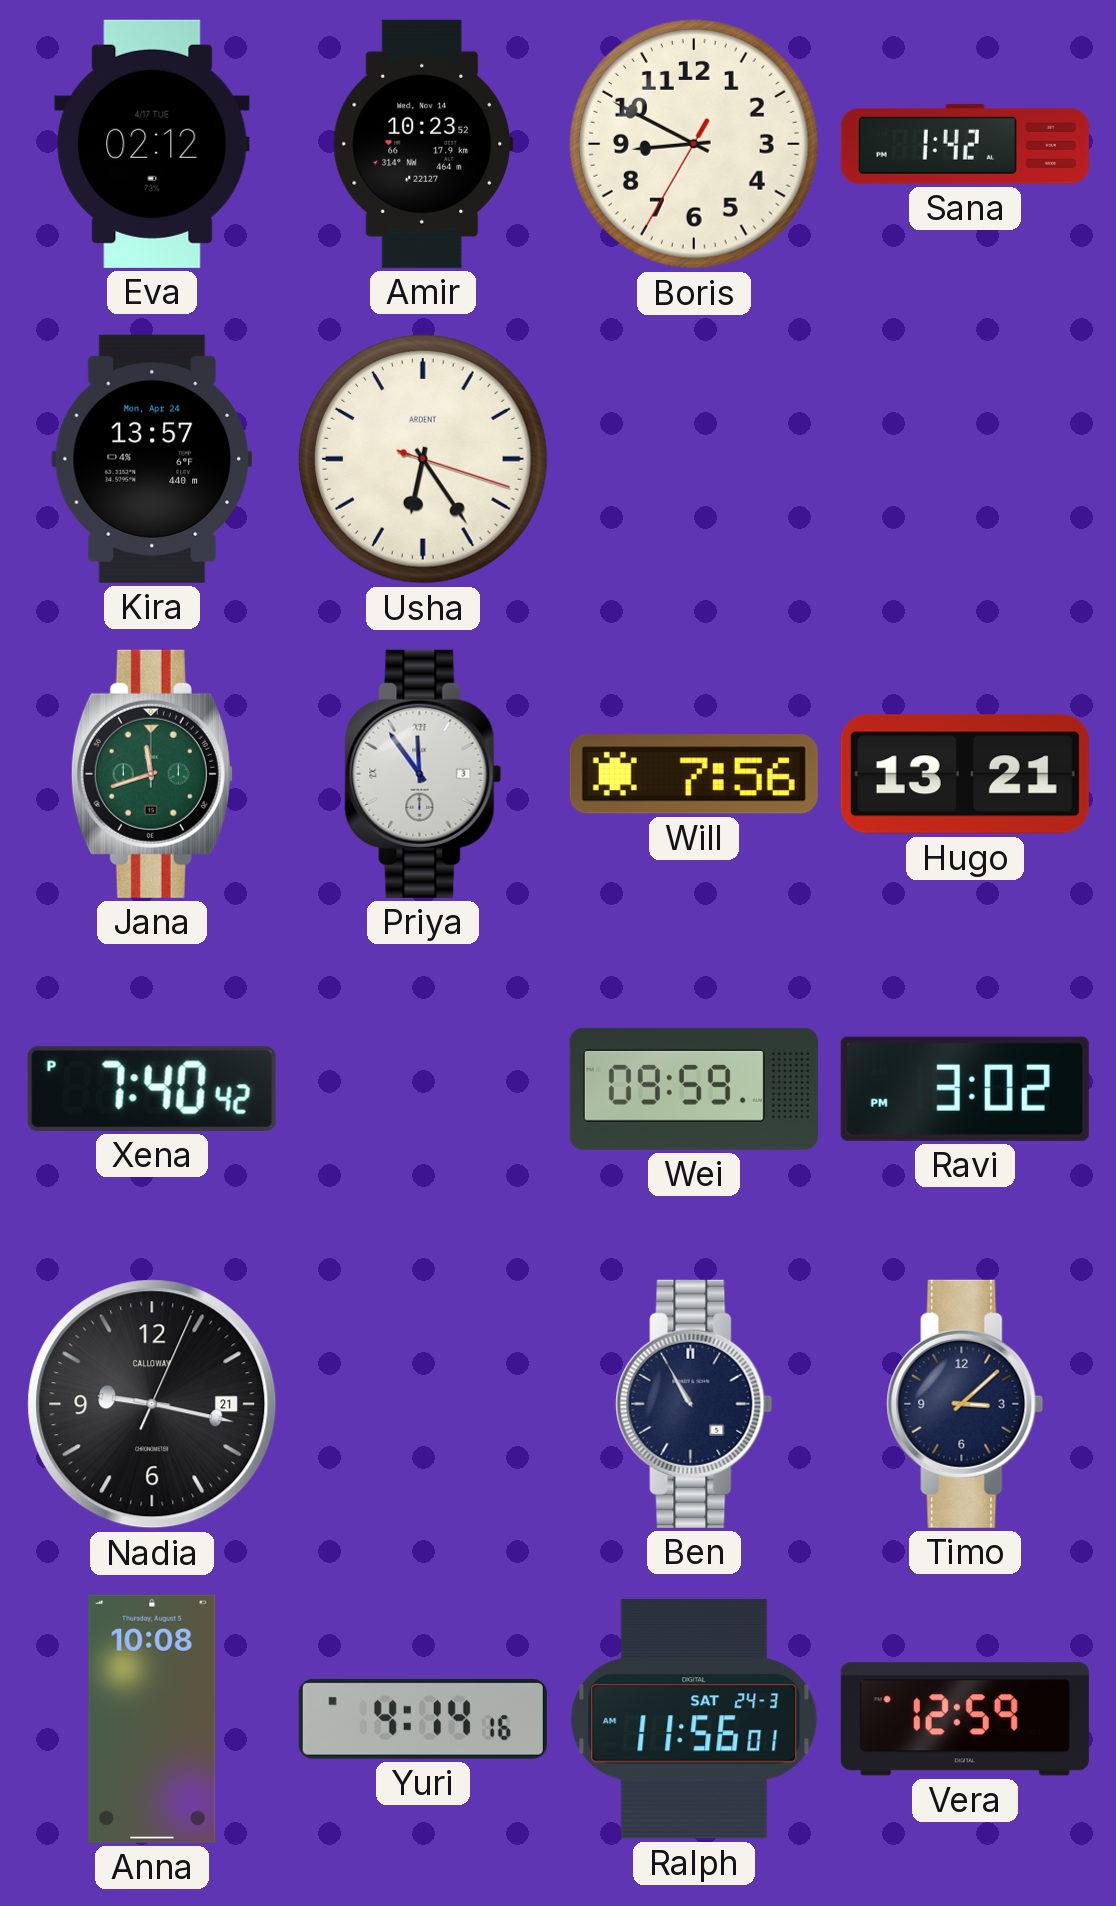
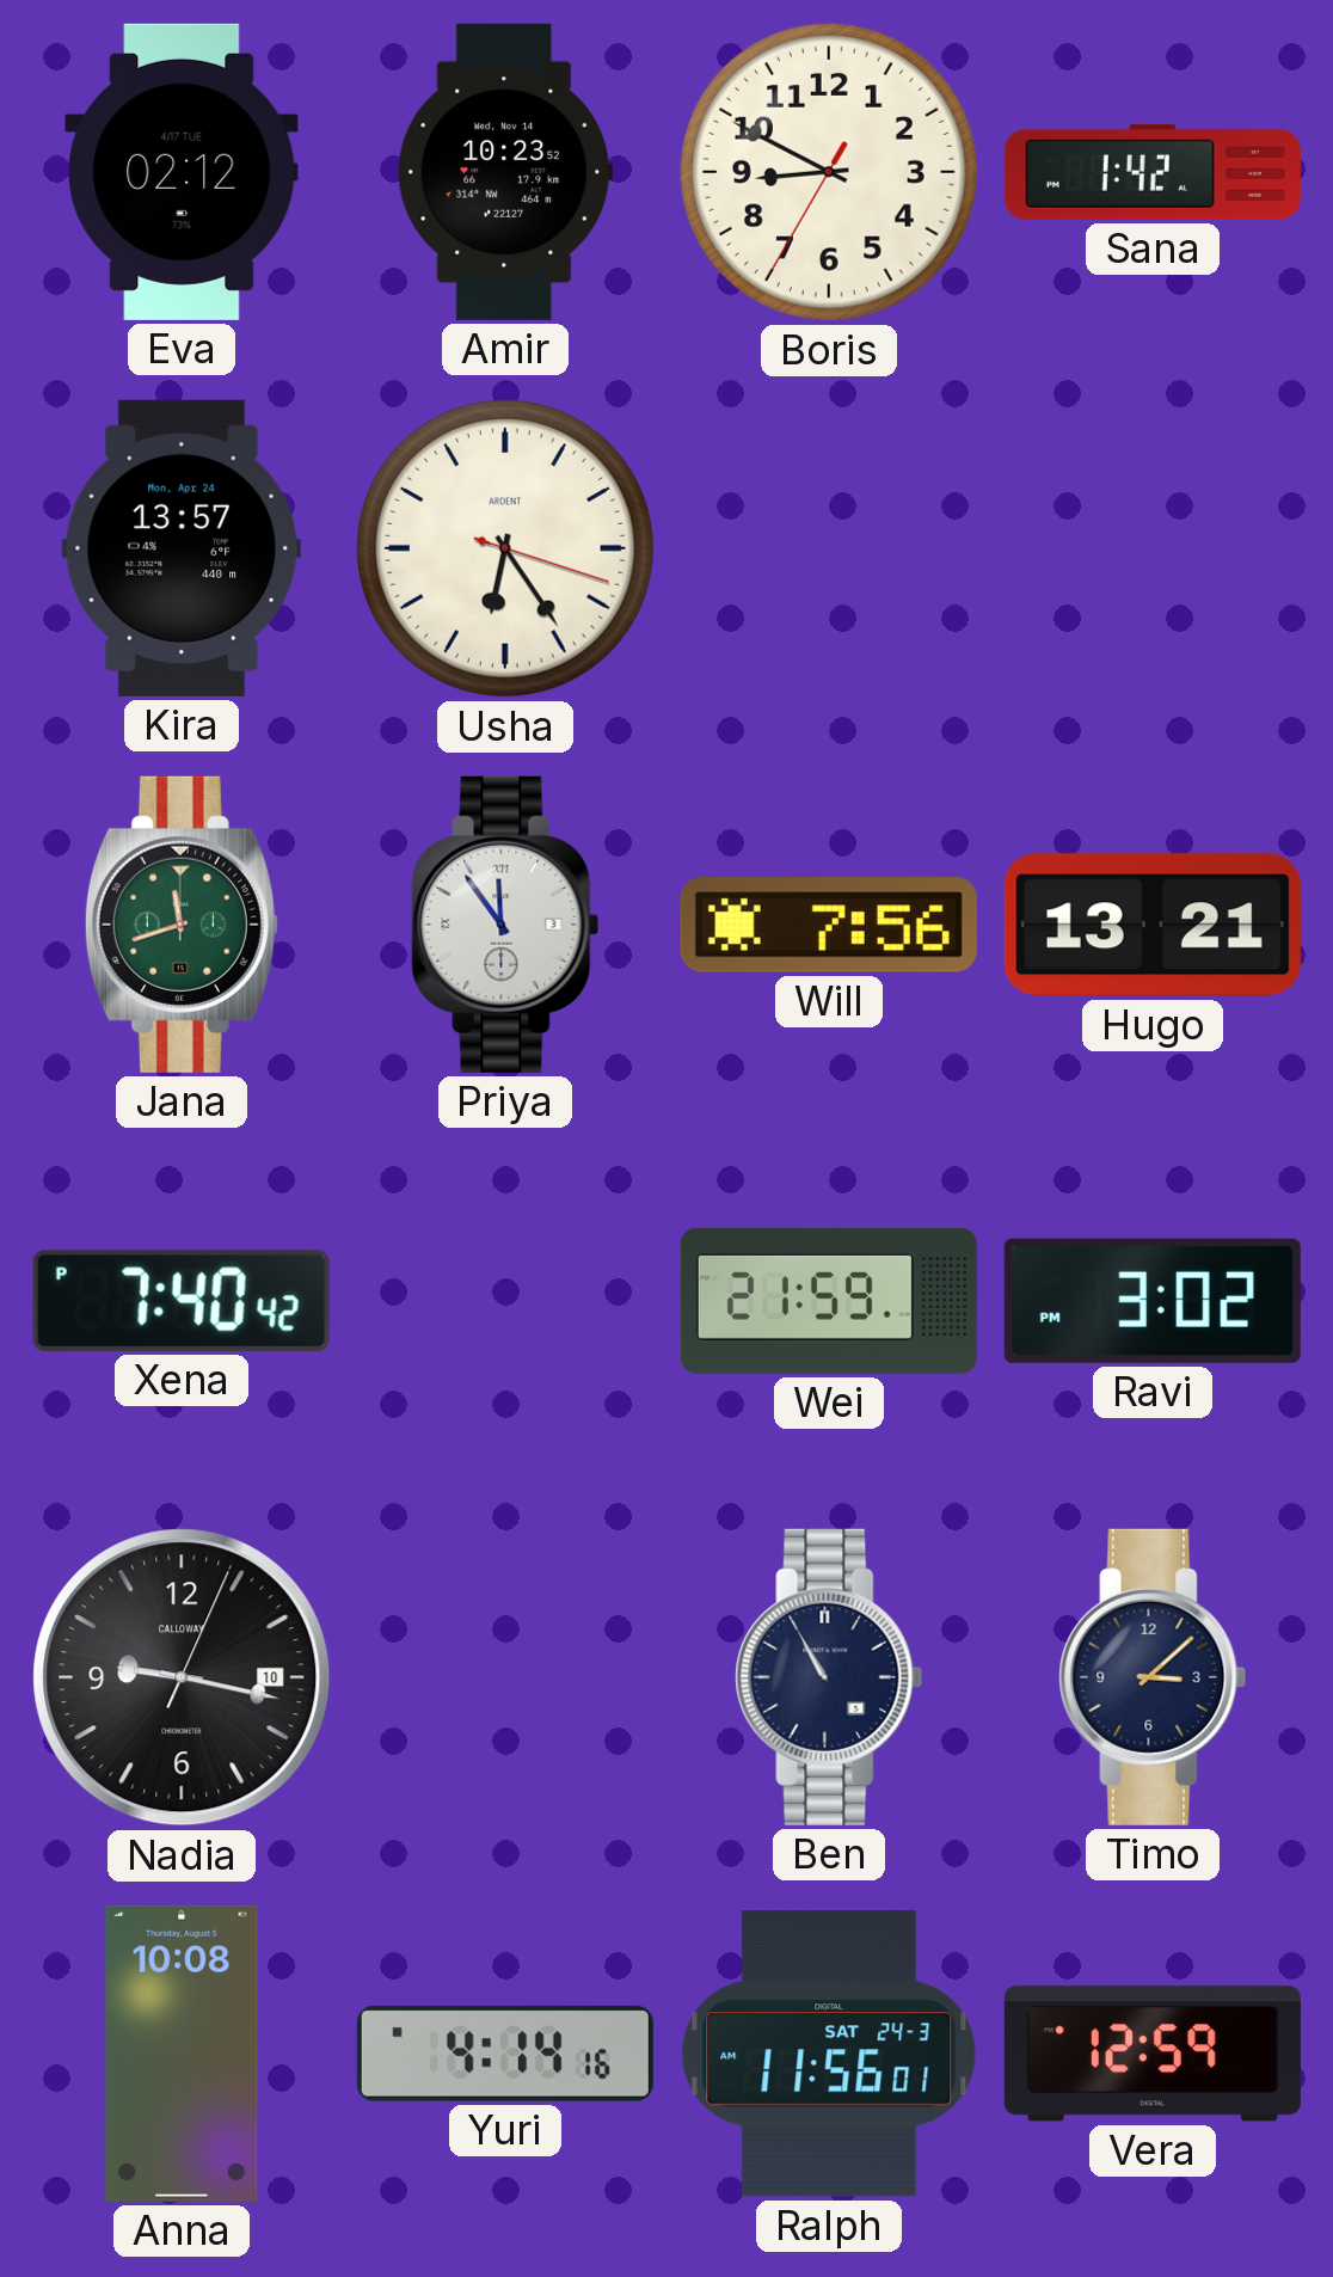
Wei: 09:59 -> 21:59 (829, 1301)
Nadia date: 21 -> 10 (182, 1677)
